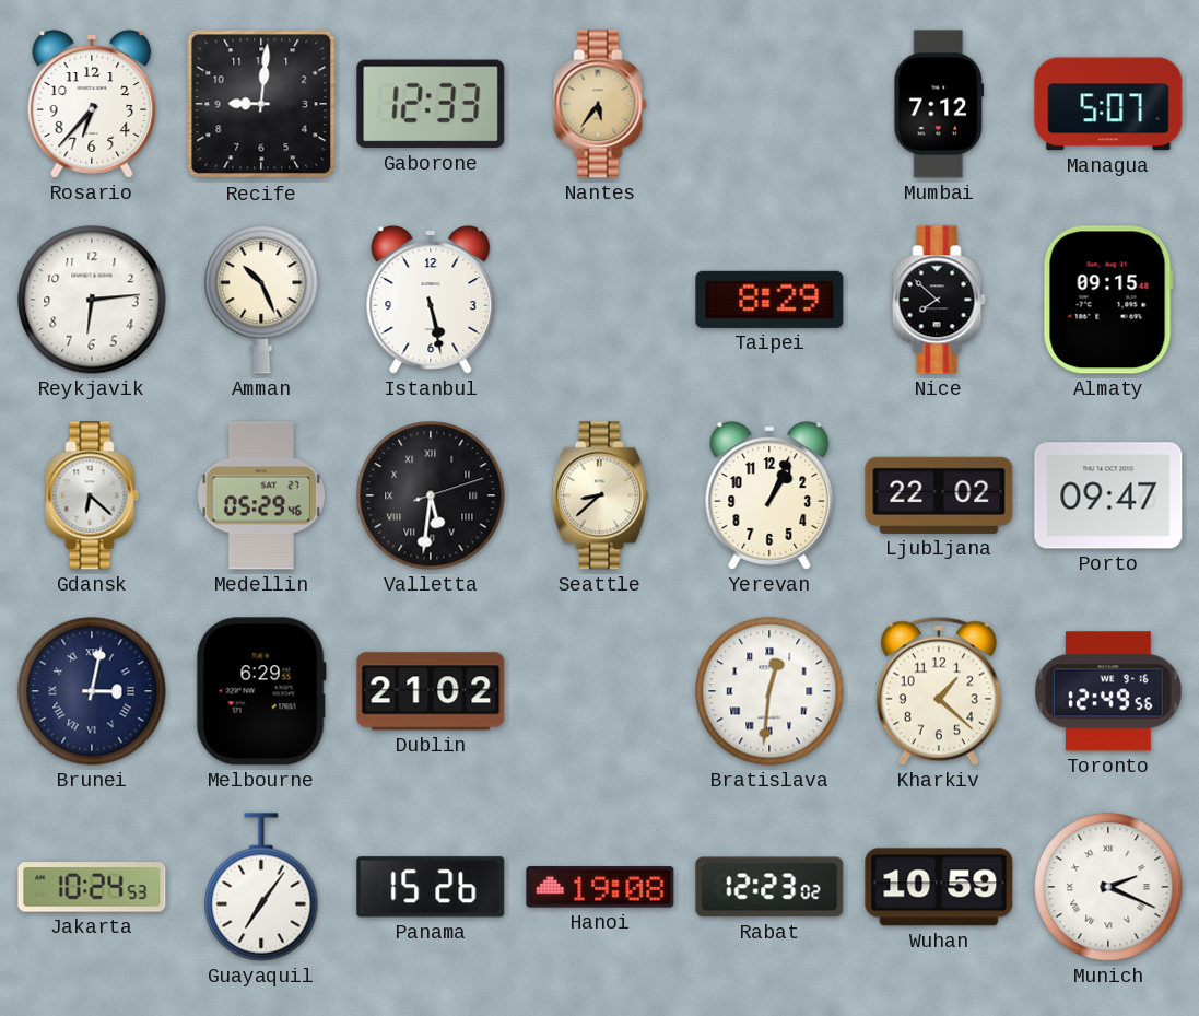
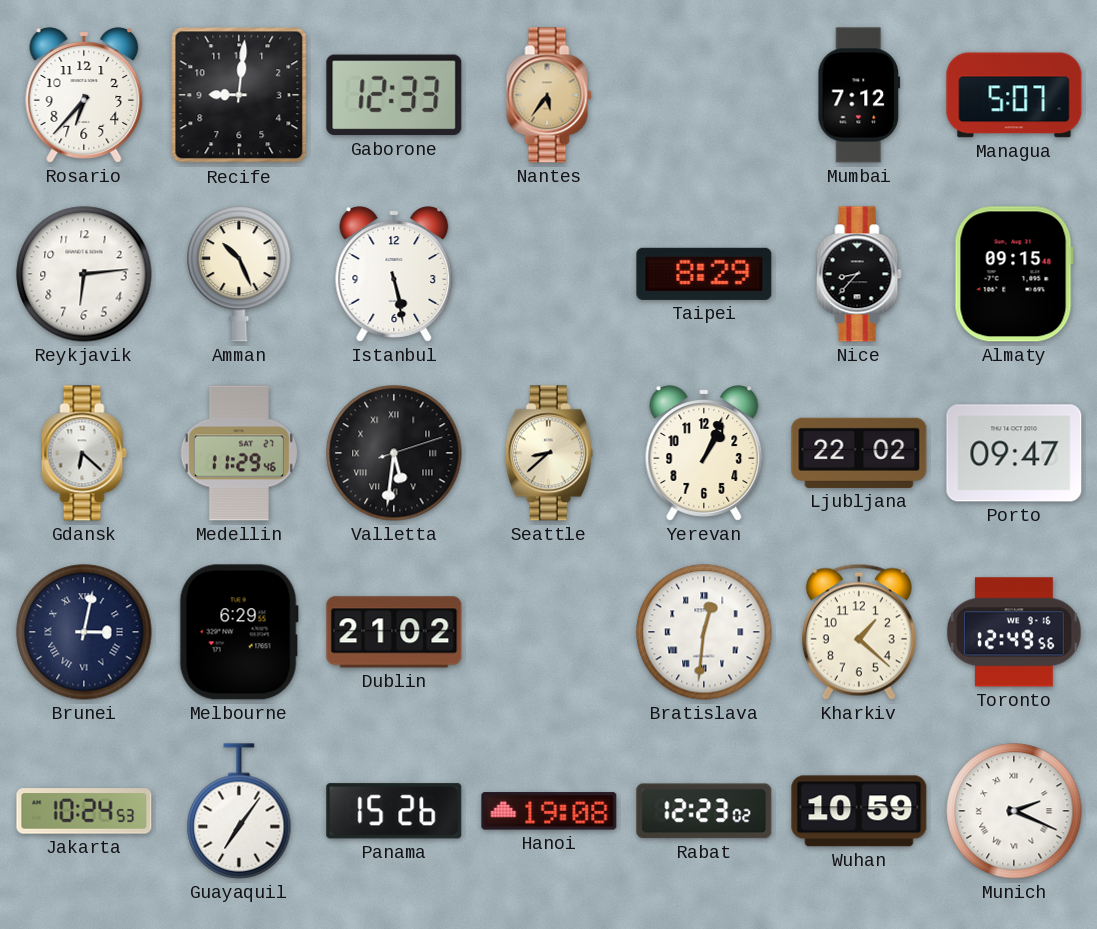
Nice: 7:52 -> 8:37 (859, 274)
Medellin: 05:29 -> 11:29 (239, 453)
